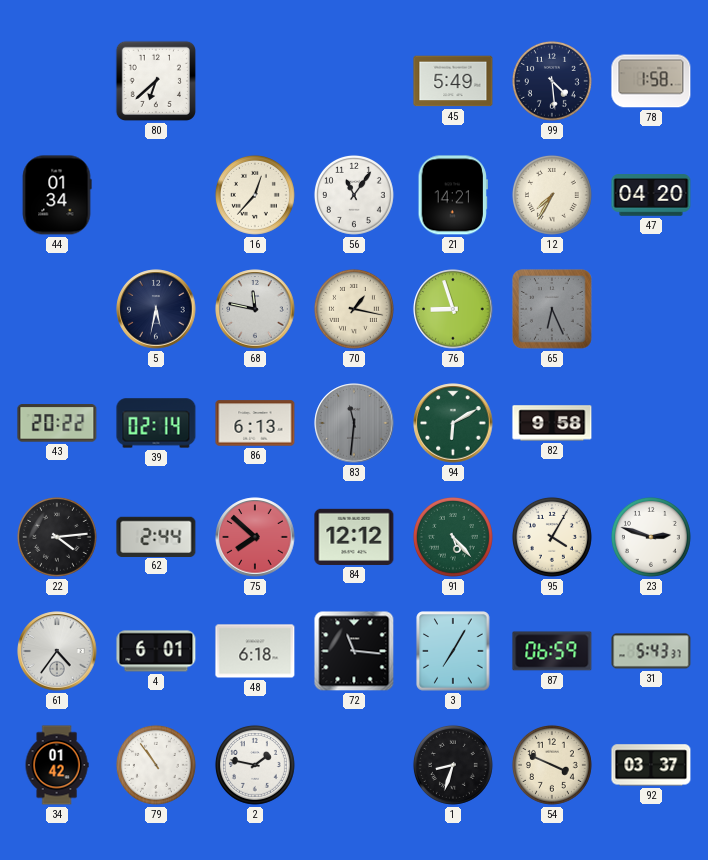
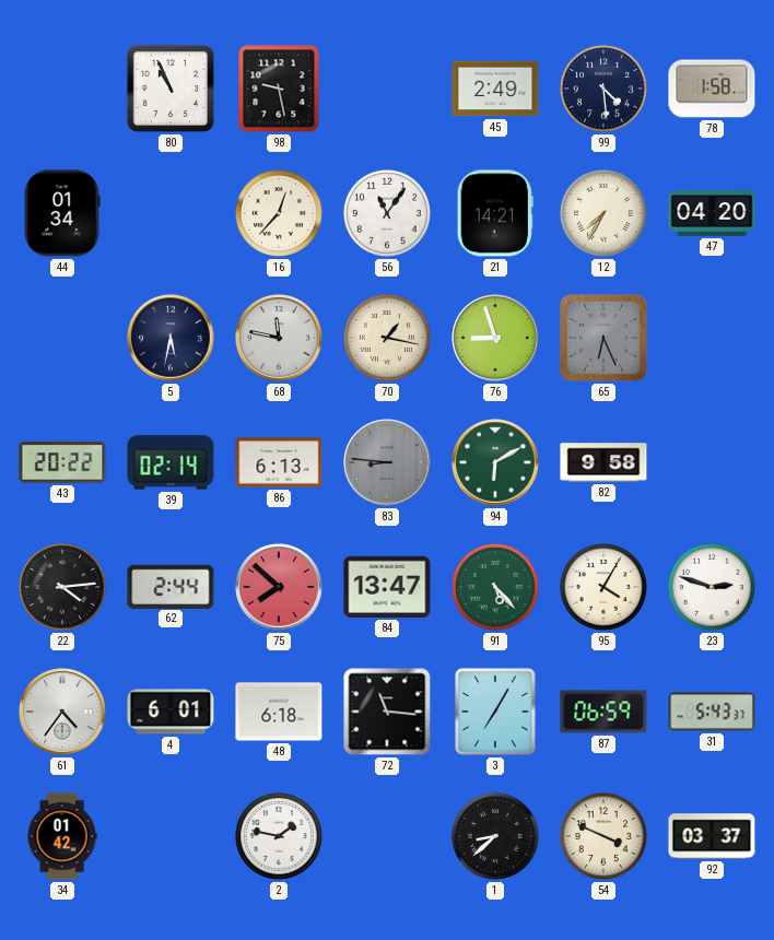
80: 6:38 -> 10:56 (171, 89)
98: none -> 9:28 (279, 89)
45: 5:49 -> 2:49 (495, 89)
83: 11:31 -> 8:46 (387, 462)
84: 12:12 -> 13:47 (387, 587)
79: 10:54 -> none (156, 765)
1: 8:33 -> 8:38 (495, 836)
